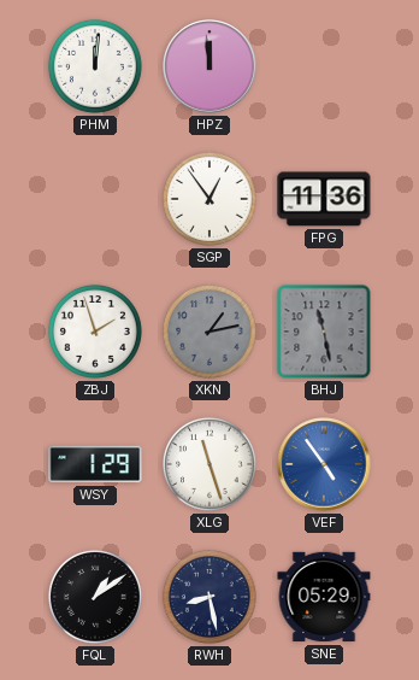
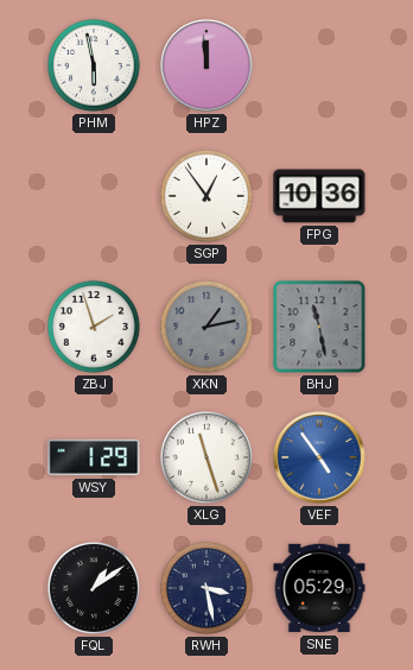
PHM: 12:01 -> 5:58 (94, 65)
FPG: 11:36 -> 10:36 (319, 196)
RWH: 8:28 -> 3:28 (206, 588)
